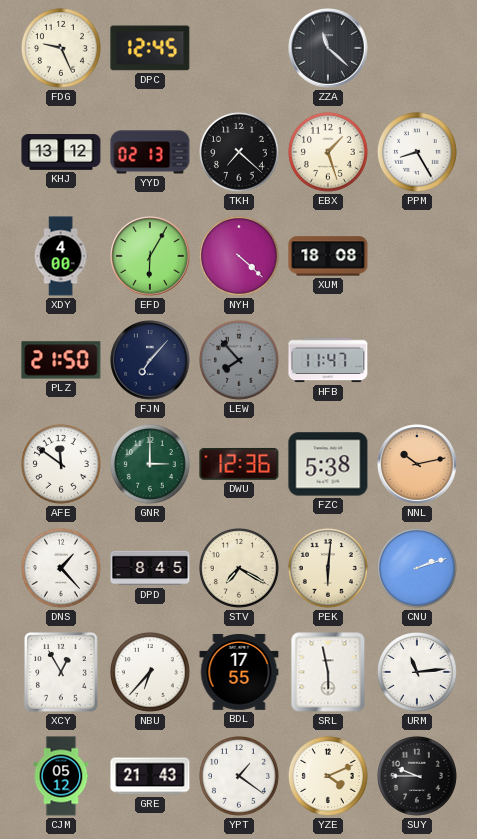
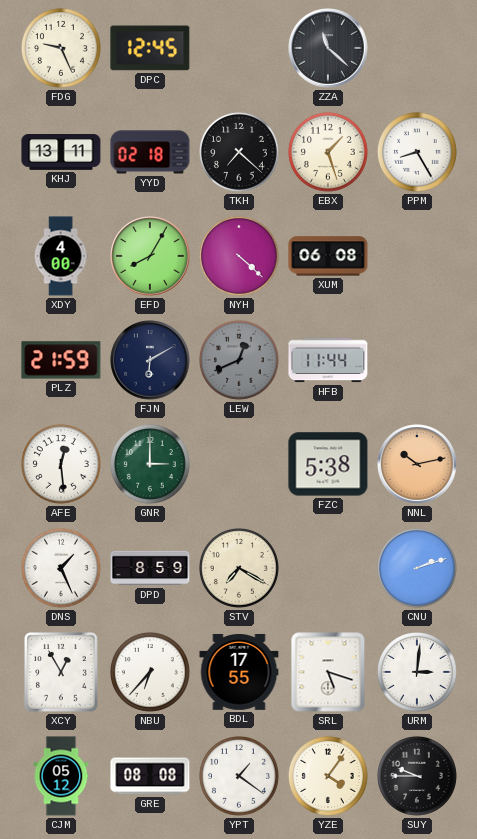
KHJ: 13:12 -> 13:11 (61, 153)
YYD: 02:13 -> 02:18 (150, 152)
EFD: 6:05 -> 8:05 (150, 256)
XUM: 18:08 -> 06:08 (328, 256)
PLZ: 21:50 -> 21:59 (61, 360)
FJN: 7:07 -> 6:10 (150, 360)
LEW: 7:53 -> 12:41 (239, 360)
HFB: 11:47 -> 11:44 (328, 360)
AFE: 11:51 -> 12:29 (61, 464)
DWU: 12:36 -> none (239, 464)
DNS: 1:23 -> 1:26 (61, 568)
DPD: 8:45 -> 8:59 (150, 568)
PEK: 6:01 -> none (328, 568)
SRL: 5:58 -> 5:18 (328, 672)
URM: 11:14 -> 3:01 (417, 672)
GRE: 21:43 -> 08:08 (150, 776)
YZE: 4:11 -> 4:06 (328, 776)
